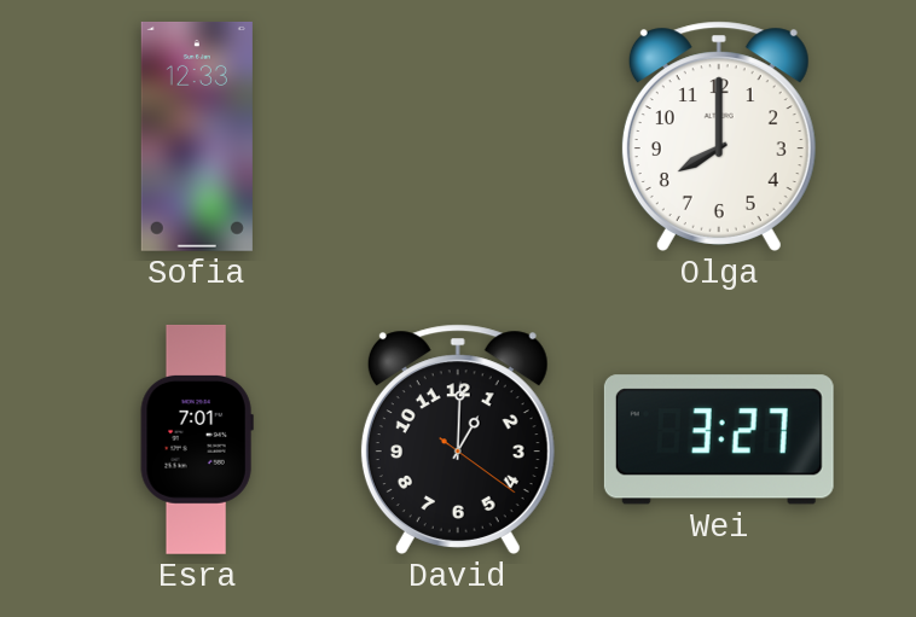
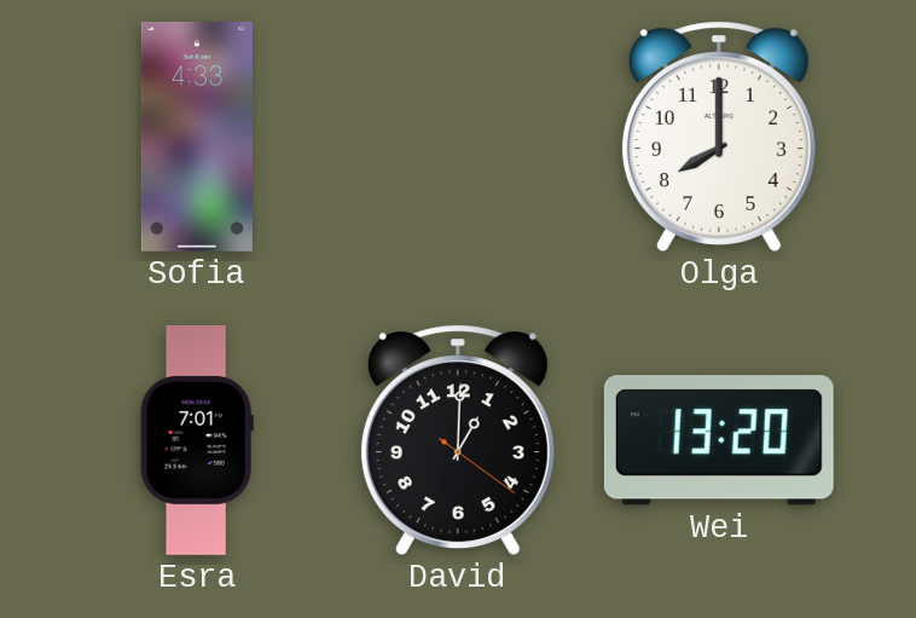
Sofia: 12:33 -> 4:33 (197, 137)
Wei: 3:27 -> 13:20 (719, 440)
